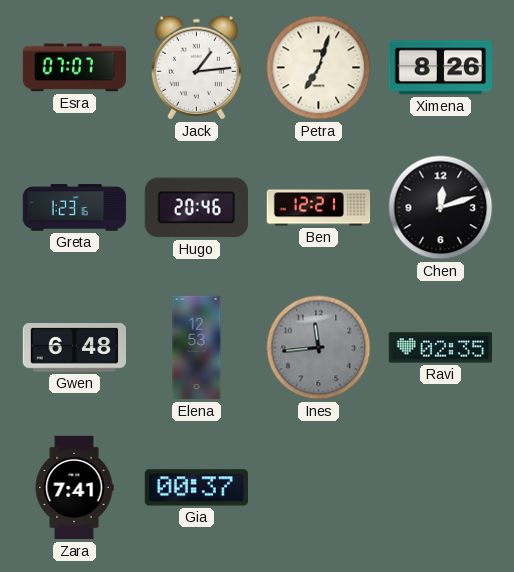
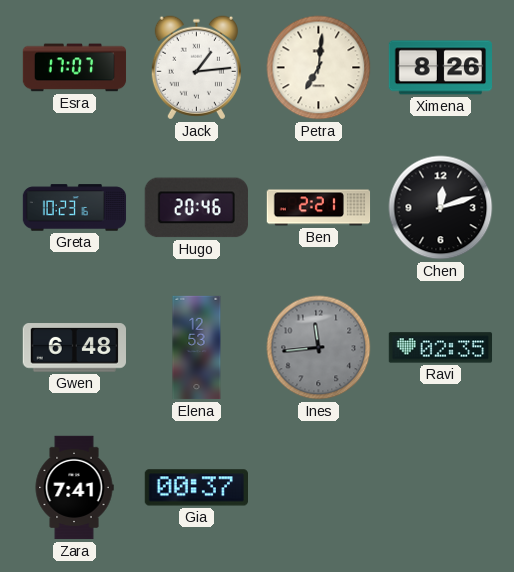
Esra: 07:07 -> 17:07 (75, 68)
Petra: 7:03 -> 7:01 (319, 68)
Greta: 1:23 -> 10:23 (75, 208)
Ben: 12:21 -> 2:21 (319, 208)
